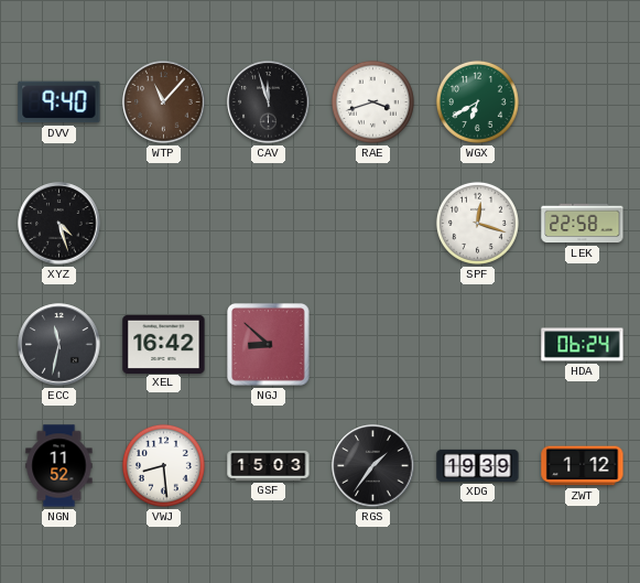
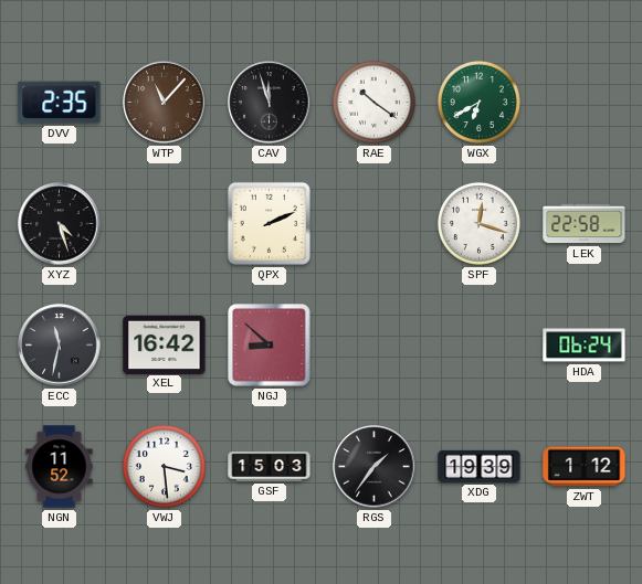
DVV: 9:40 -> 2:35 (60, 103)
RAE: 3:42 -> 10:21 (373, 102)
QPX: none -> 2:11 (269, 223)
VWJ: 8:29 -> 3:29 (164, 466)
